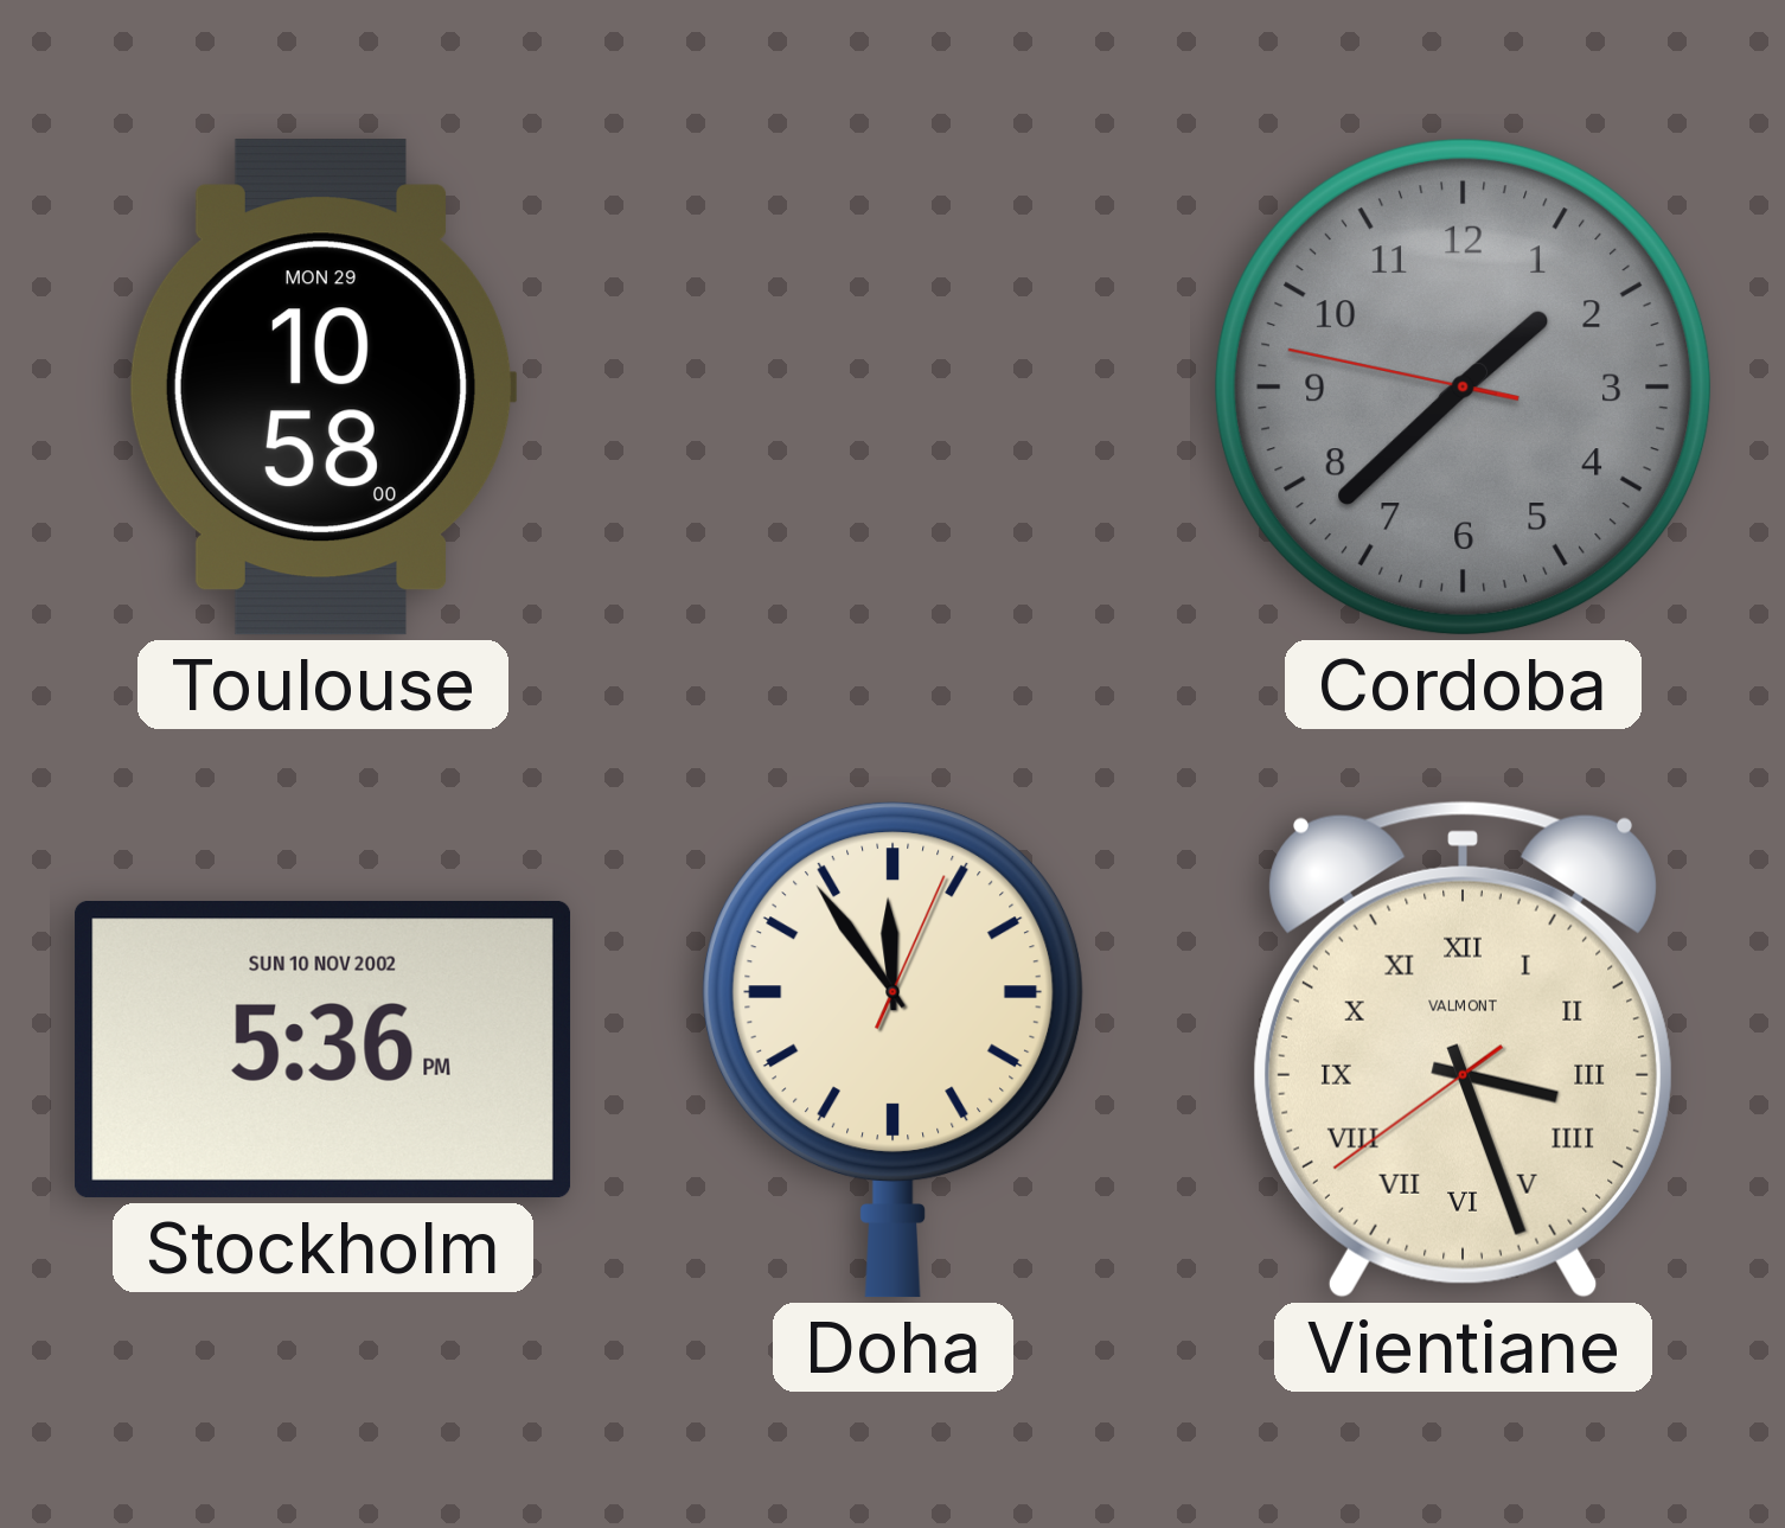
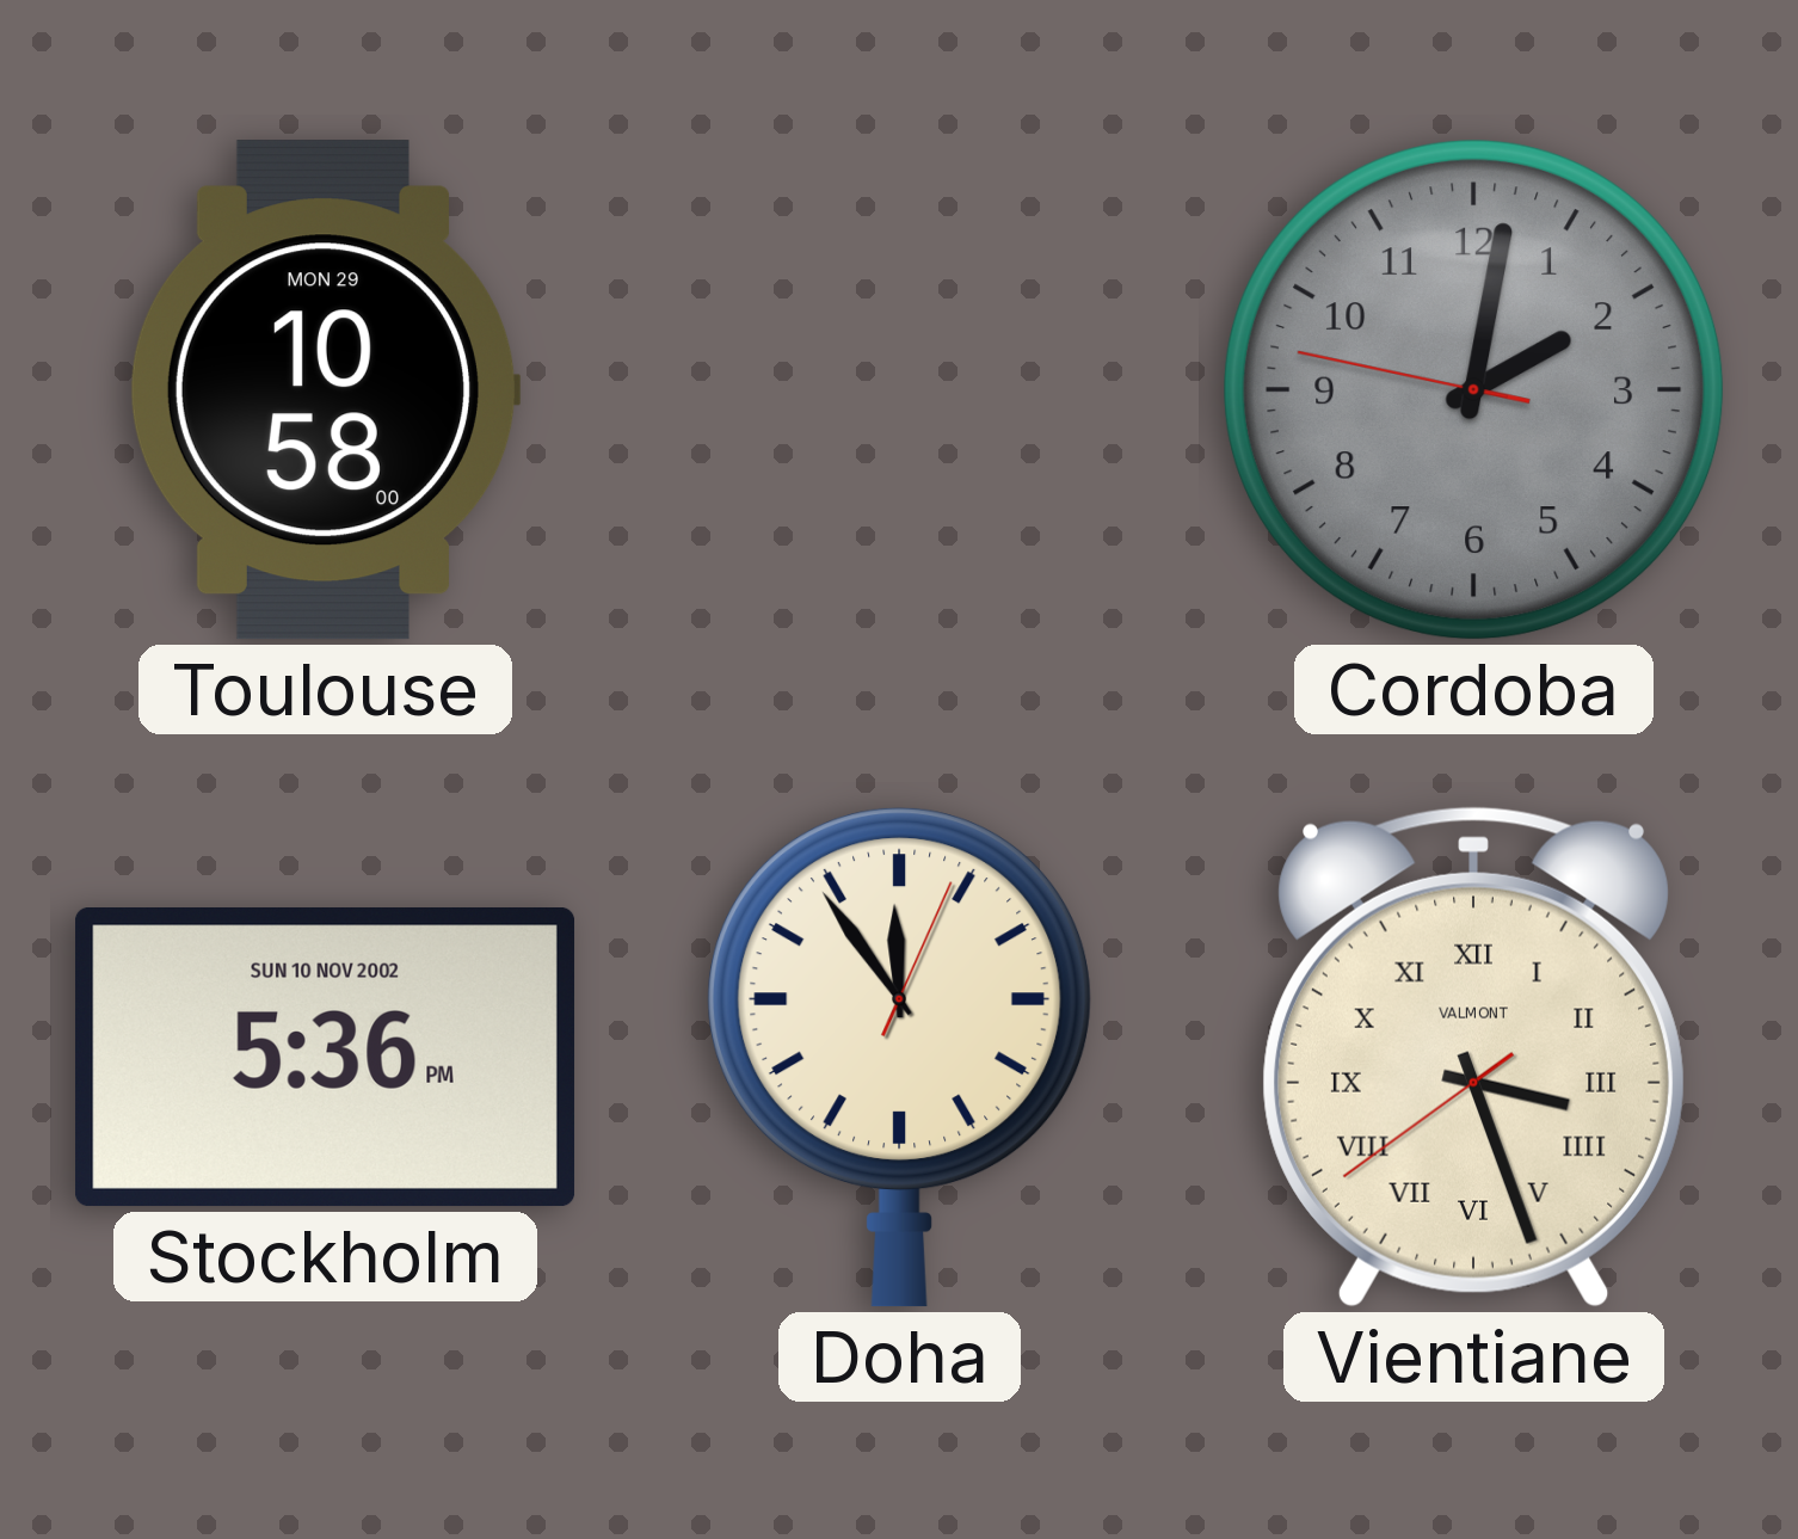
Cordoba: 1:37 -> 2:01 (1474, 390)
